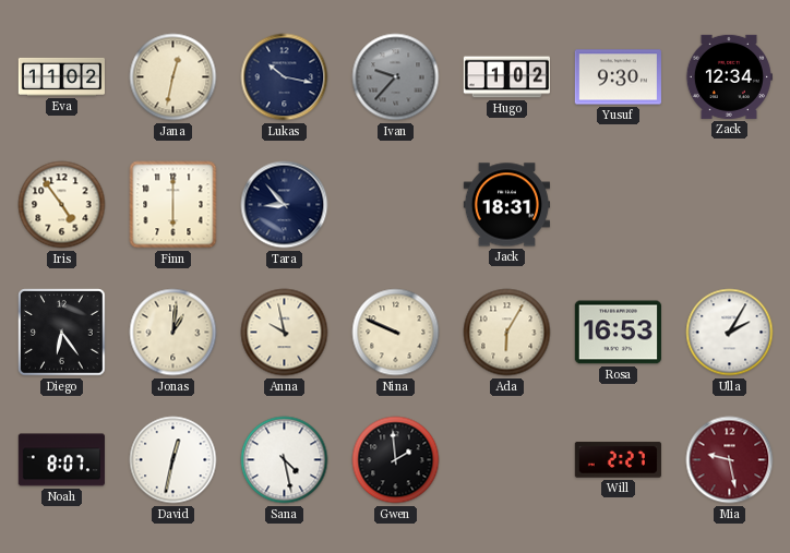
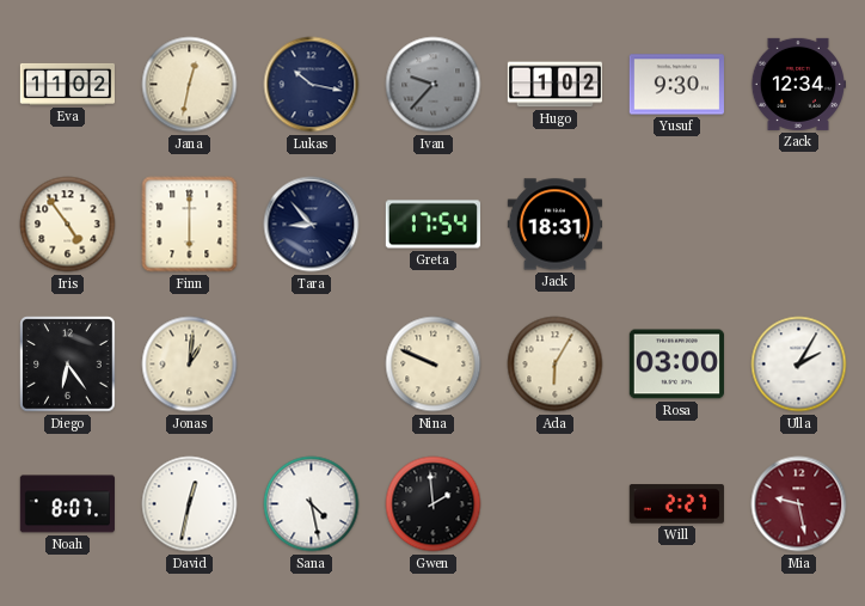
Greta: none -> 17:54 (432, 225)
Anna: 9:58 -> none (285, 333)
Rosa: 16:53 -> 03:00 (676, 365)
